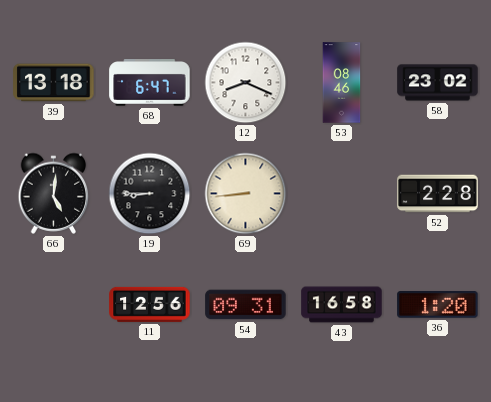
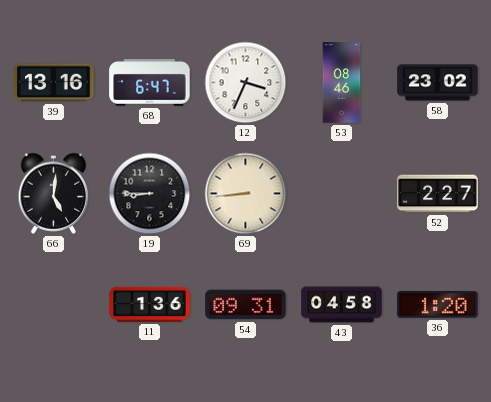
39: 13:18 -> 13:16 (54, 83)
12: 8:19 -> 3:34 (246, 83)
52: 2:28 -> 2:27 (438, 194)
11: 12:56 -> 1:36 (150, 304)
43: 16:58 -> 04:58 (342, 305)
